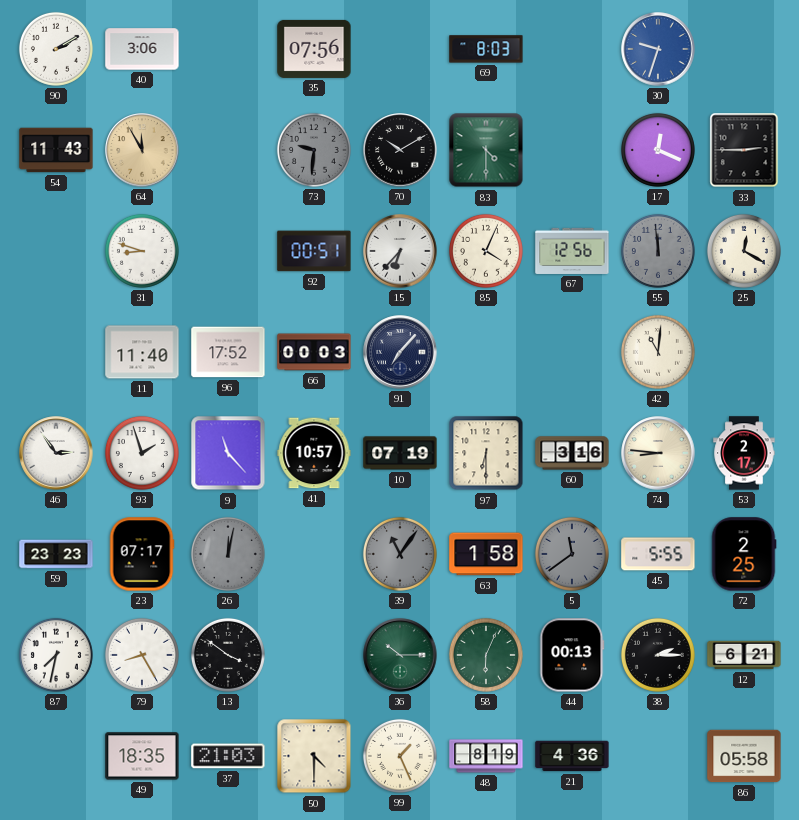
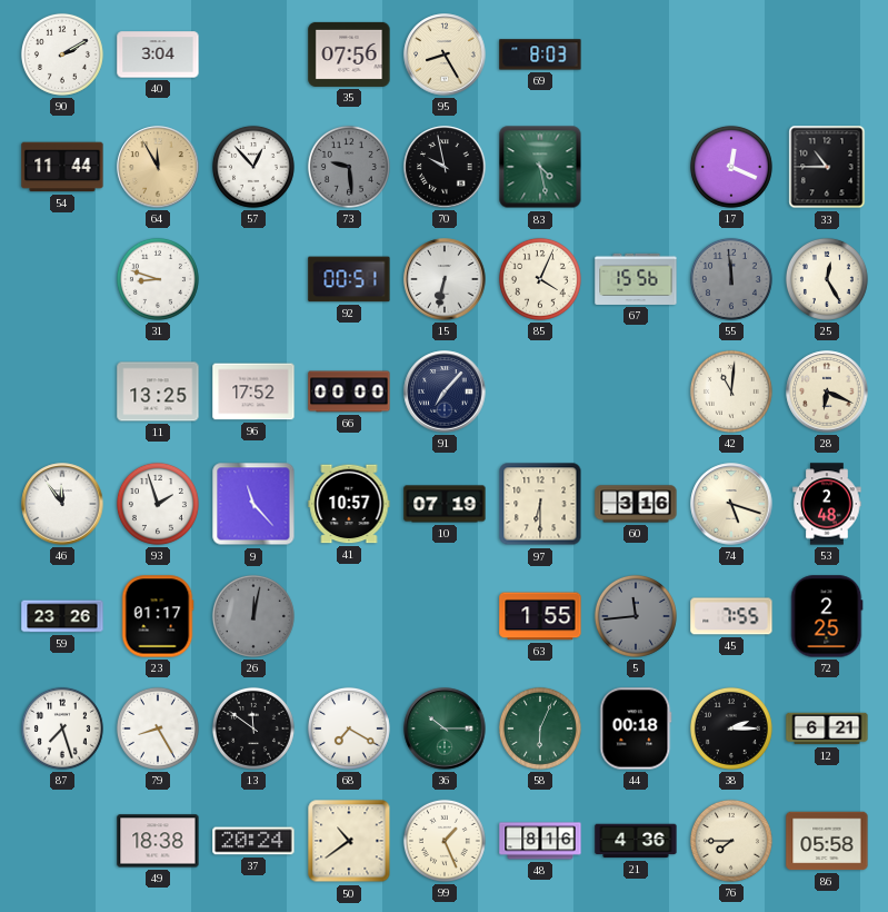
40: 3:06 -> 3:04 (158, 54)
95: none -> 8:25 (445, 54)
30: 9:33 -> none (658, 49)
54: 11:43 -> 11:44 (62, 167)
57: none -> 12:53 (253, 167)
73: 9:31 -> 9:29 (349, 167)
70: 10:10 -> 9:58 (445, 167)
83: 4:30 -> 4:28 (540, 167)
33: 2:45 -> 10:45 (827, 167)
15: 6:37 -> 6:32 (445, 279)
67: 12:56 -> 15:56 (636, 279)
25: 12:20 -> 12:25 (827, 279)
11: 11:40 -> 13:25 (158, 391)
66: 00:03 -> 00:00 (349, 391)
28: none -> 6:19 (827, 391)
46: 2:54 -> 11:54 (62, 504)
74: 8:46 -> 5:18 (731, 504)
53: 2:17 -> 2:48 (827, 504)
59: 23:23 -> 23:26 (62, 616)
23: 07:17 -> 01:17 (158, 616)
39: 11:06 -> none (400, 554)
63: 1:58 -> 1:55 (540, 616)
5: 11:39 -> 11:44 (636, 616)
45: 5:55 -> 7:55 (731, 616)
87: 7:32 -> 7:27 (62, 728)
13: 3:51 -> 11:51 (253, 728)
68: none -> 7:20 (349, 728)
44: 00:13 -> 00:18 (636, 728)
49: 18:35 -> 18:38 (158, 841)
37: 21:03 -> 20:24 (253, 841)
50: 4:30 -> 10:39 (349, 841)
48: 8:19 -> 8:16 (540, 841)
76: none -> 7:45 (731, 841)
